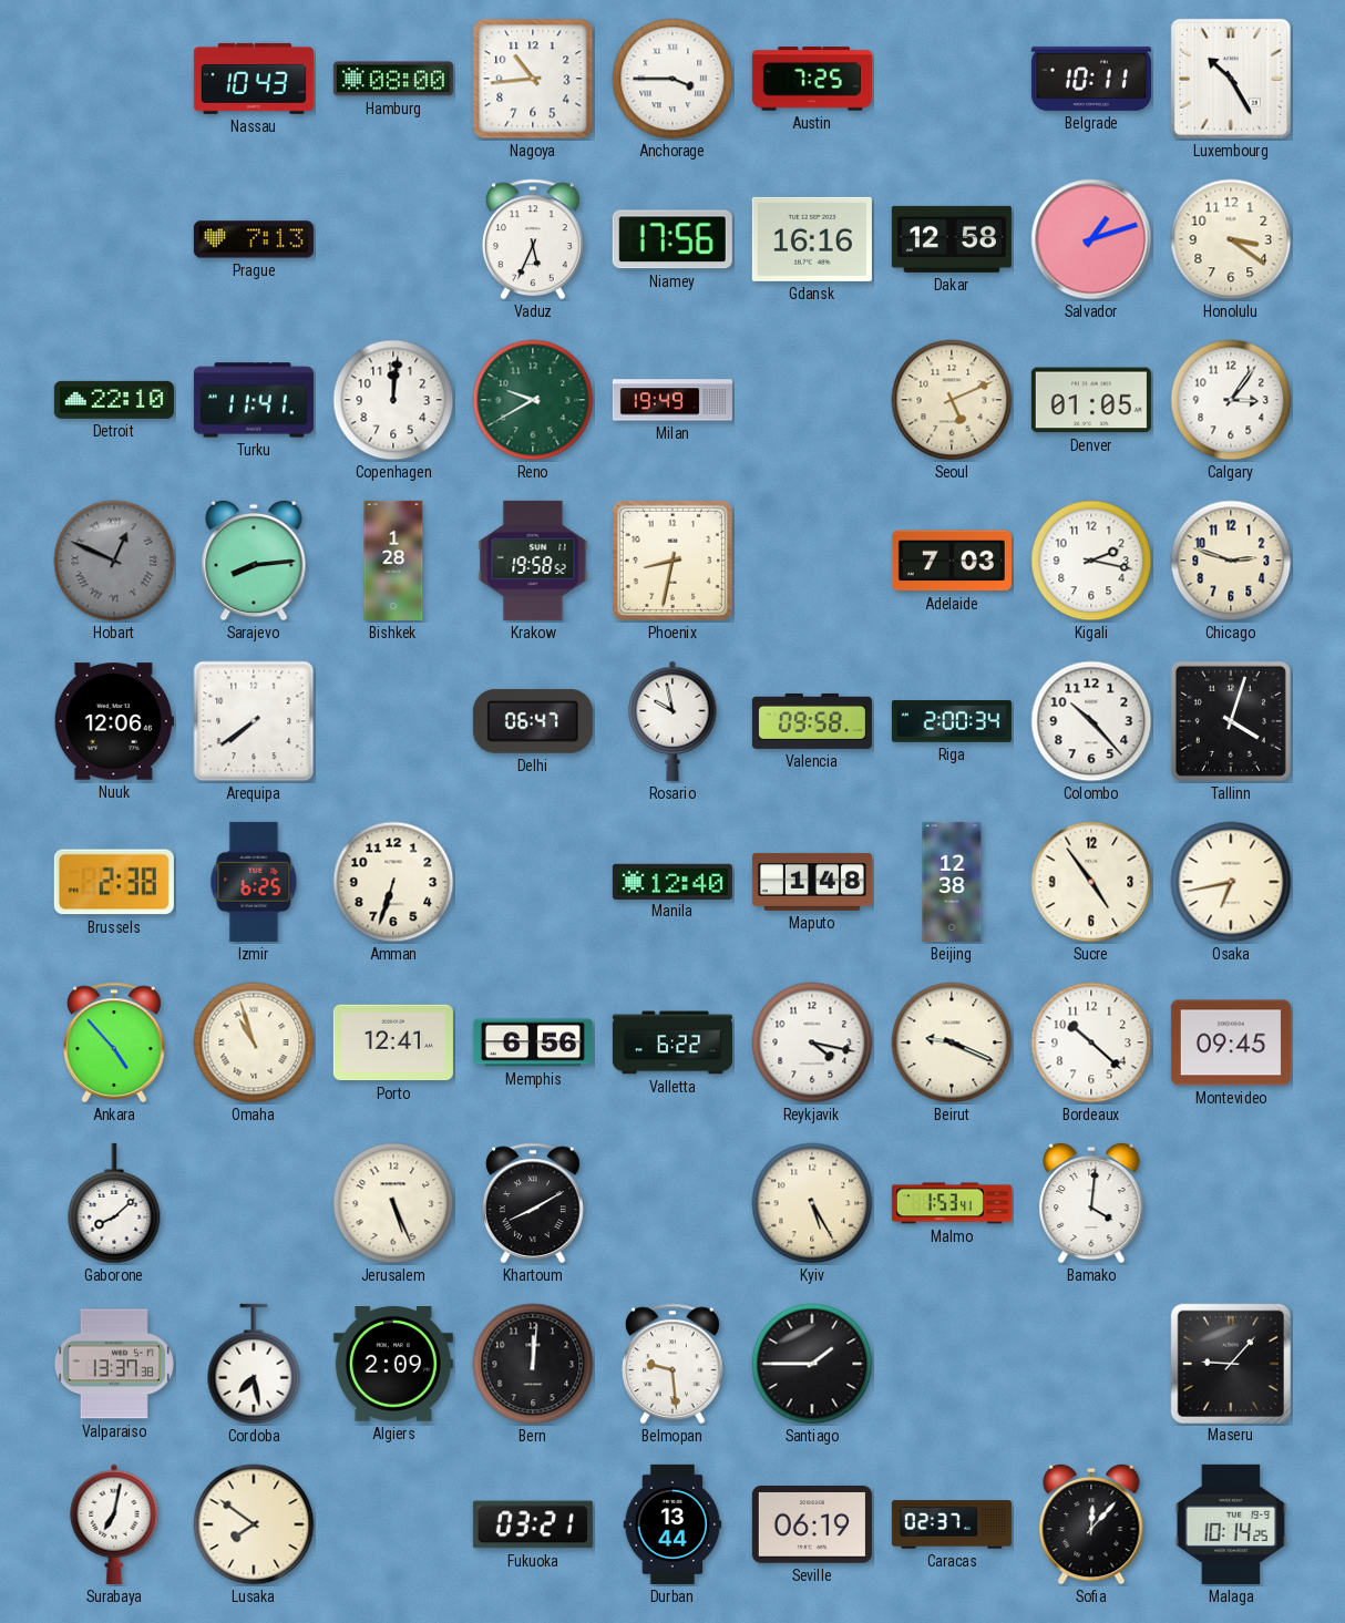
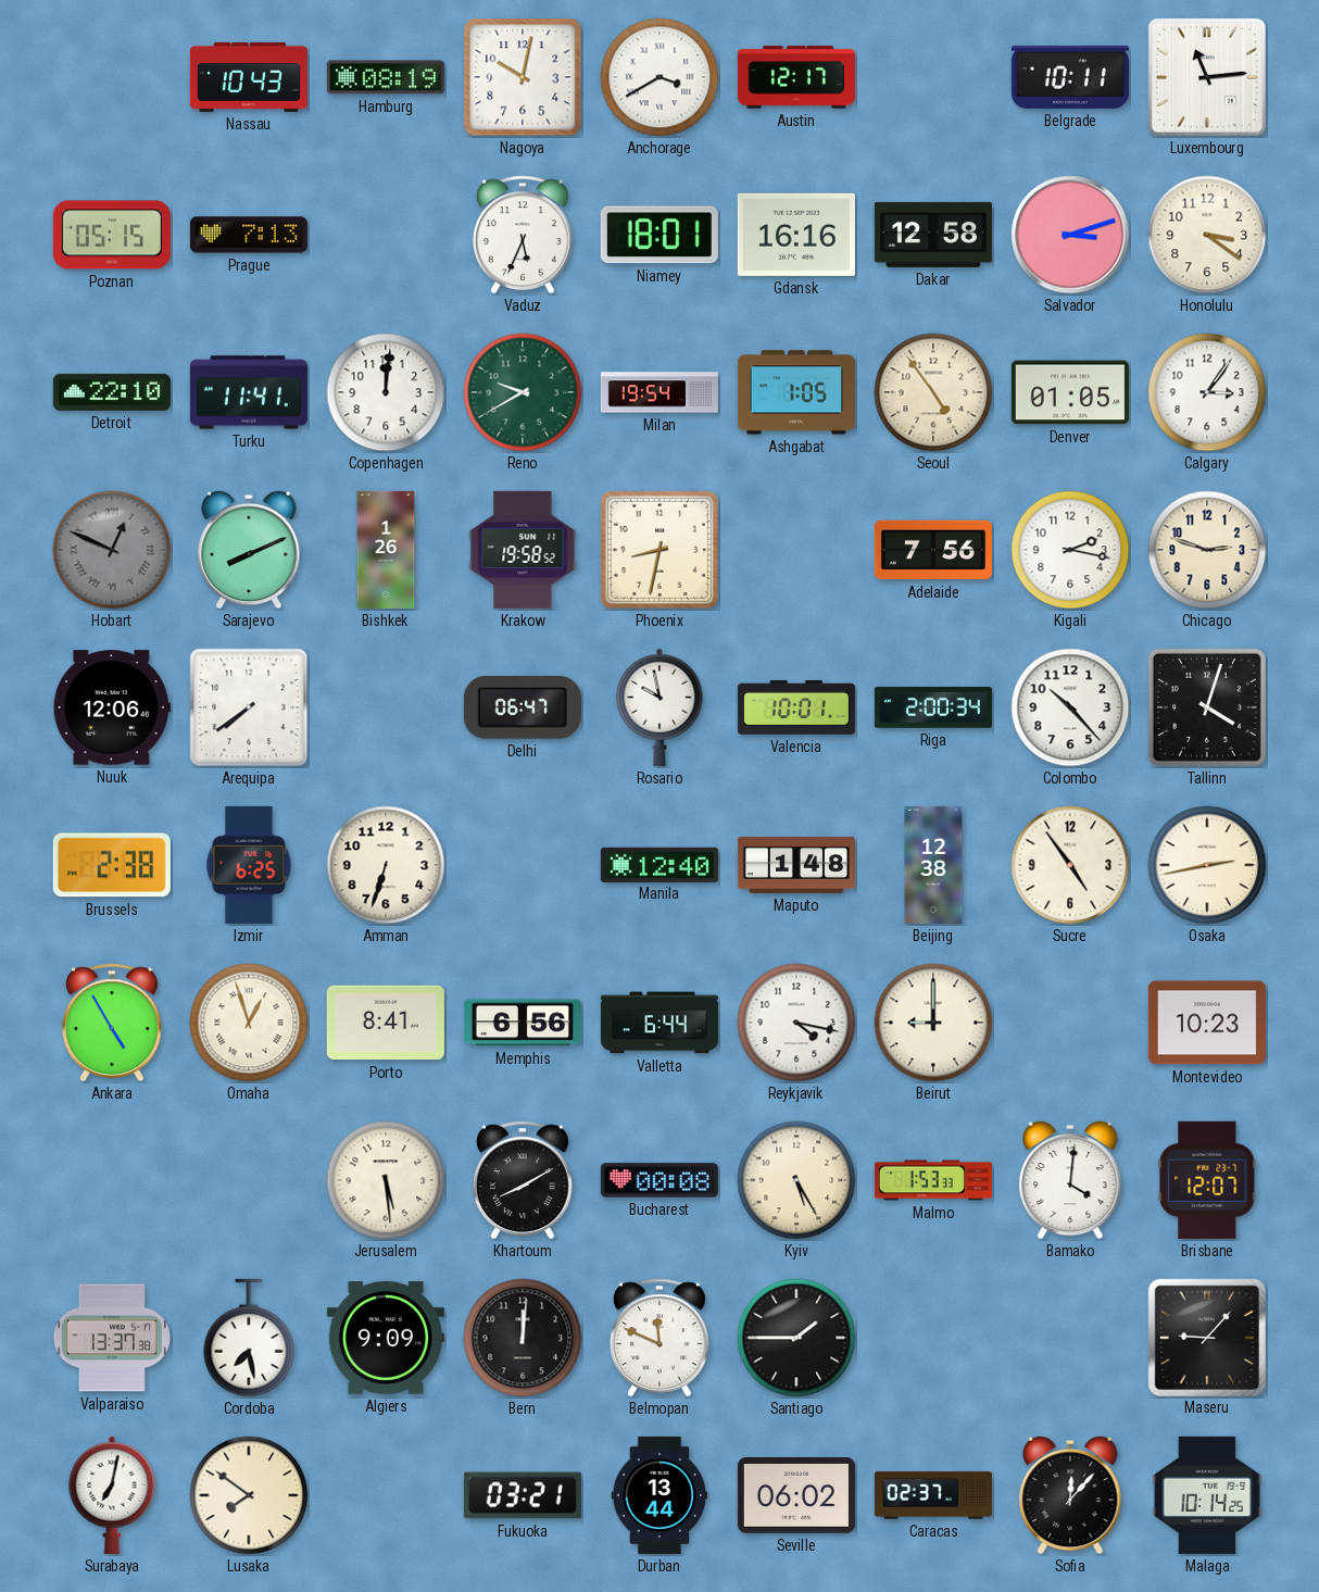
Hamburg: 08:00 -> 08:19 (386, 77)
Nagoya: 10:44 -> 10:02 (523, 77)
Anchorage: 3:45 -> 3:40 (659, 77)
Austin: 7:25 -> 12:17 (796, 77)
Luxembourg: 10:25 -> 11:14 (1207, 77)
Poznan: none -> 05:15 (112, 235)
Niamey: 17:56 -> 18:01 (659, 235)
Salvador: 1:12 -> 3:12 (1070, 235)
Milan: 19:49 -> 19:54 (659, 392)
Ashgabat: none -> 1:05 (796, 392)
Seoul: 5:11 -> 4:54 (933, 392)
Sarajevo: 8:14 -> 8:11 (249, 550)
Bishkek: 1:28 -> 1:26 (386, 550)
Adelaide: 7:03 -> 7:56 (933, 550)
Valencia: 09:58 -> 10:01 (796, 707)
Osaka: 6:43 -> 2:43 (1207, 865)
Ankara: 4:53 -> 4:55 (113, 1023)
Omaha: 10:57 -> 12:57 (249, 1023)
Porto: 12:41 -> 8:41 (386, 1023)
Valletta: 6:22 -> 6:44 (659, 1023)
Beirut: 9:19 -> 9:00 (933, 1023)
Bordeaux: 10:22 -> none (1091, 1042)
Montevideo: 09:45 -> 10:23 (1207, 1023)
Gaborone: 8:08 -> none (114, 1203)
Jerusalem: 5:26 -> 5:29 (386, 1180)
Bucharest: none -> 00:08 (659, 1180)
Malmo: 1:53:41 -> 1:53:33 (933, 1180)
Brisbane: none -> 12:07 (1207, 1180)
Algiers: 2:09 -> 9:09 (386, 1339)
Belmopan: 9:29 -> 11:49 (661, 1338)
Seville: 06:19 -> 06:02 (796, 1495)
